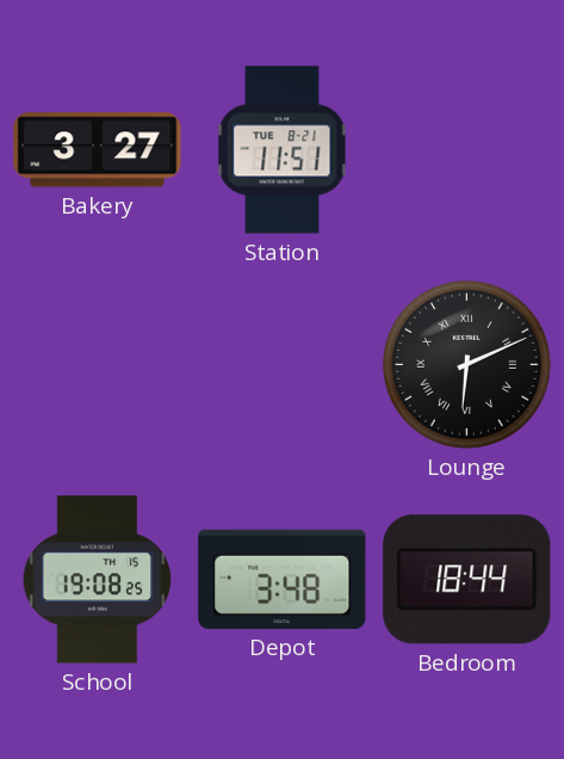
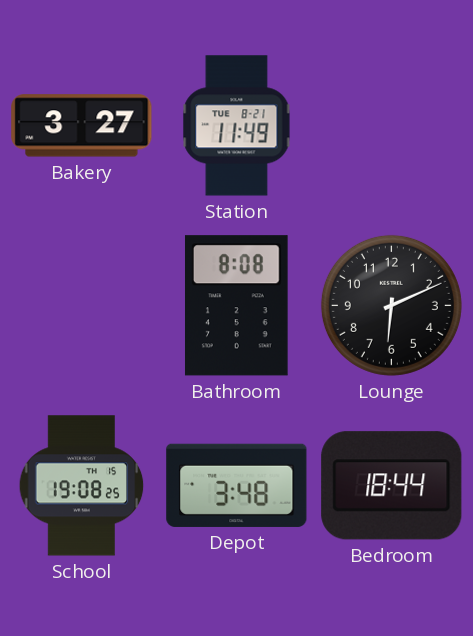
Station: 11:51 -> 11:49 (237, 126)
Bathroom: none -> 8:08 (236, 306)
Lounge numerals: Roman -> Arabic (391, 305)
